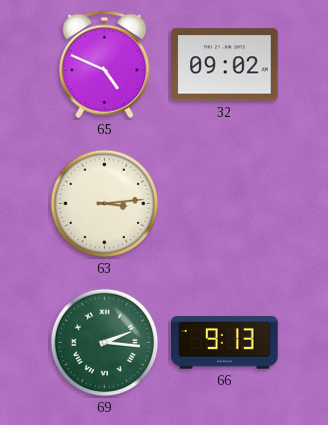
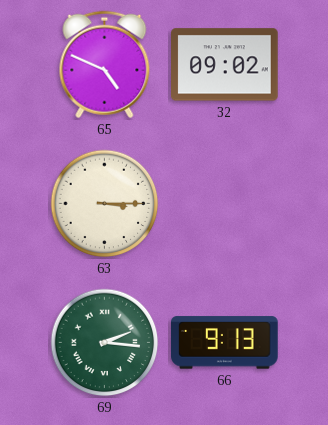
63: 3:14 -> 3:15 (105, 204)
